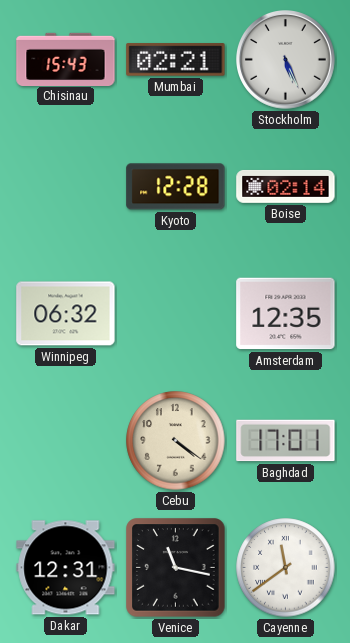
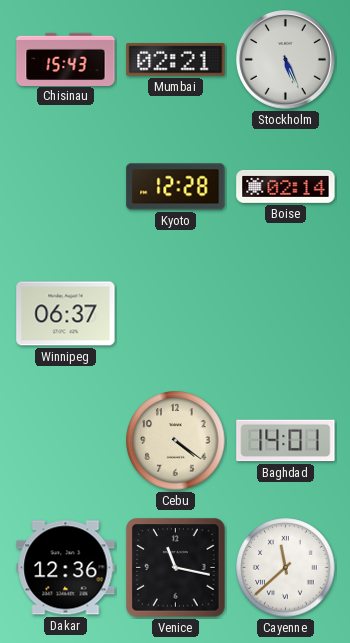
Winnipeg: 06:32 -> 06:37 (66, 314)
Amsterdam: 12:35 -> none (286, 314)
Baghdad: 17:01 -> 14:01 (286, 441)
Dakar: 12:31 -> 12:36 (66, 568)
Cayenne: 11:39 -> 11:38 (286, 568)
